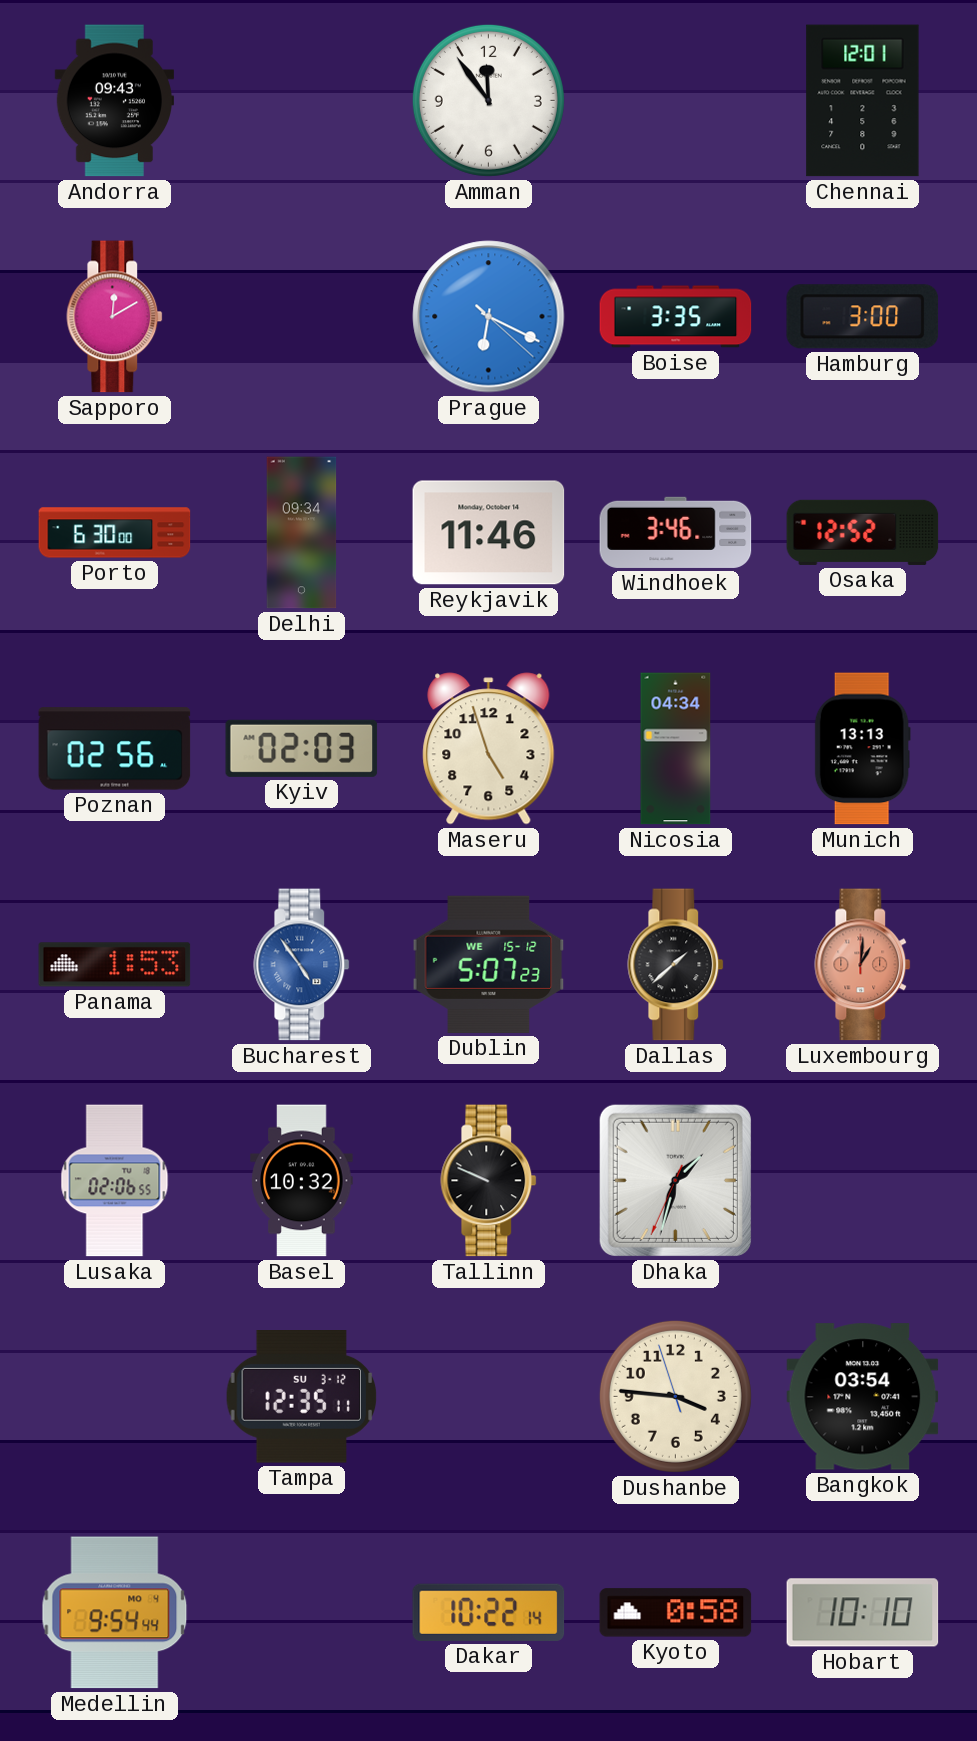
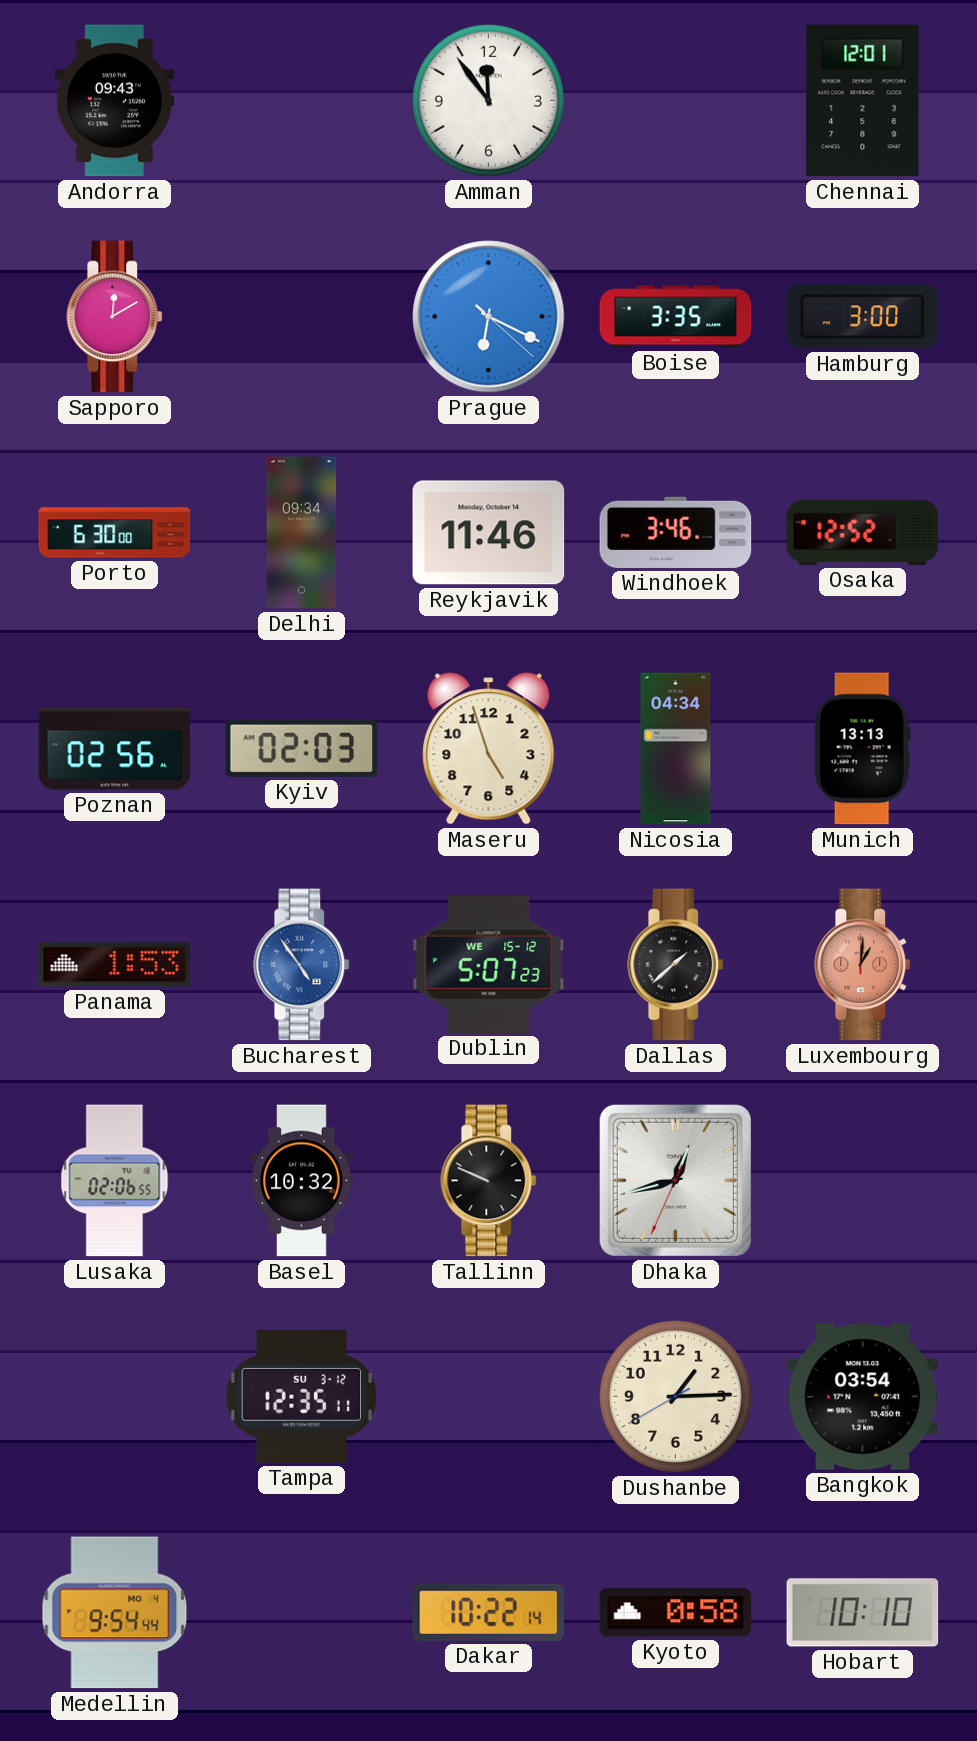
Dhaka: 1:32 -> 12:42 (675, 1180)
Dushanbe: 3:45 -> 1:14 (675, 1396)
